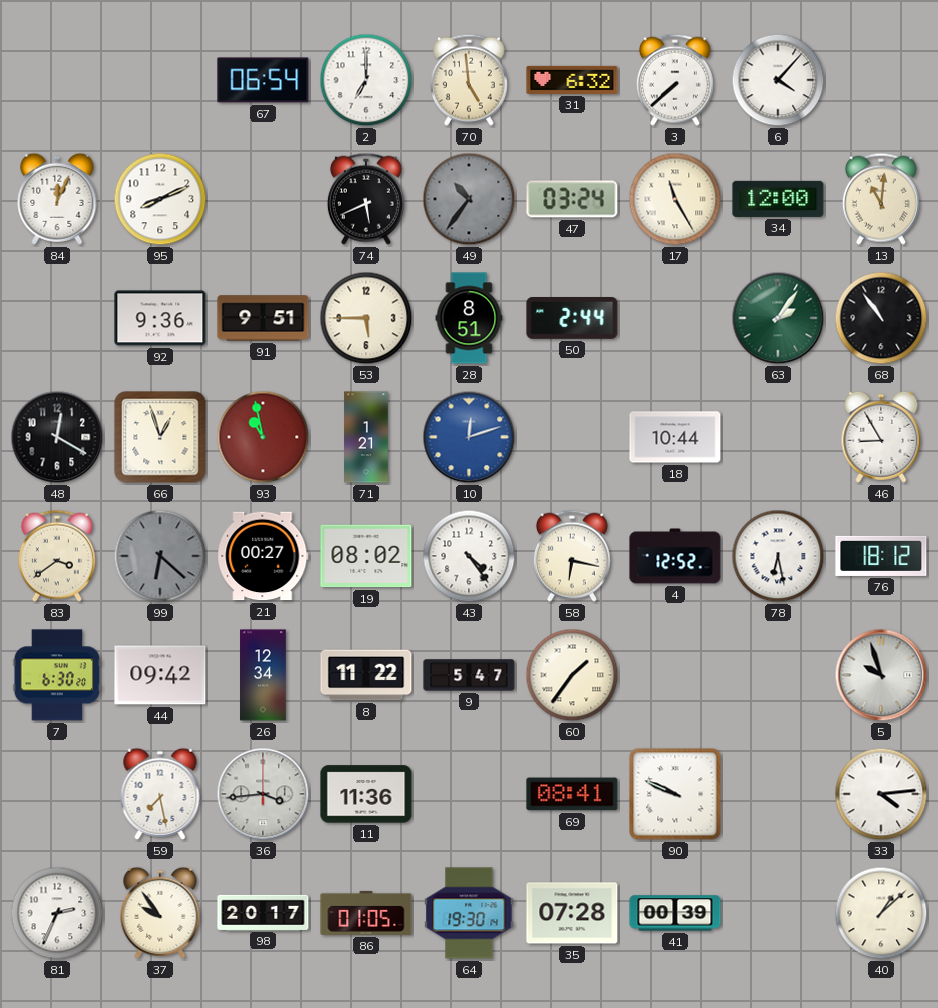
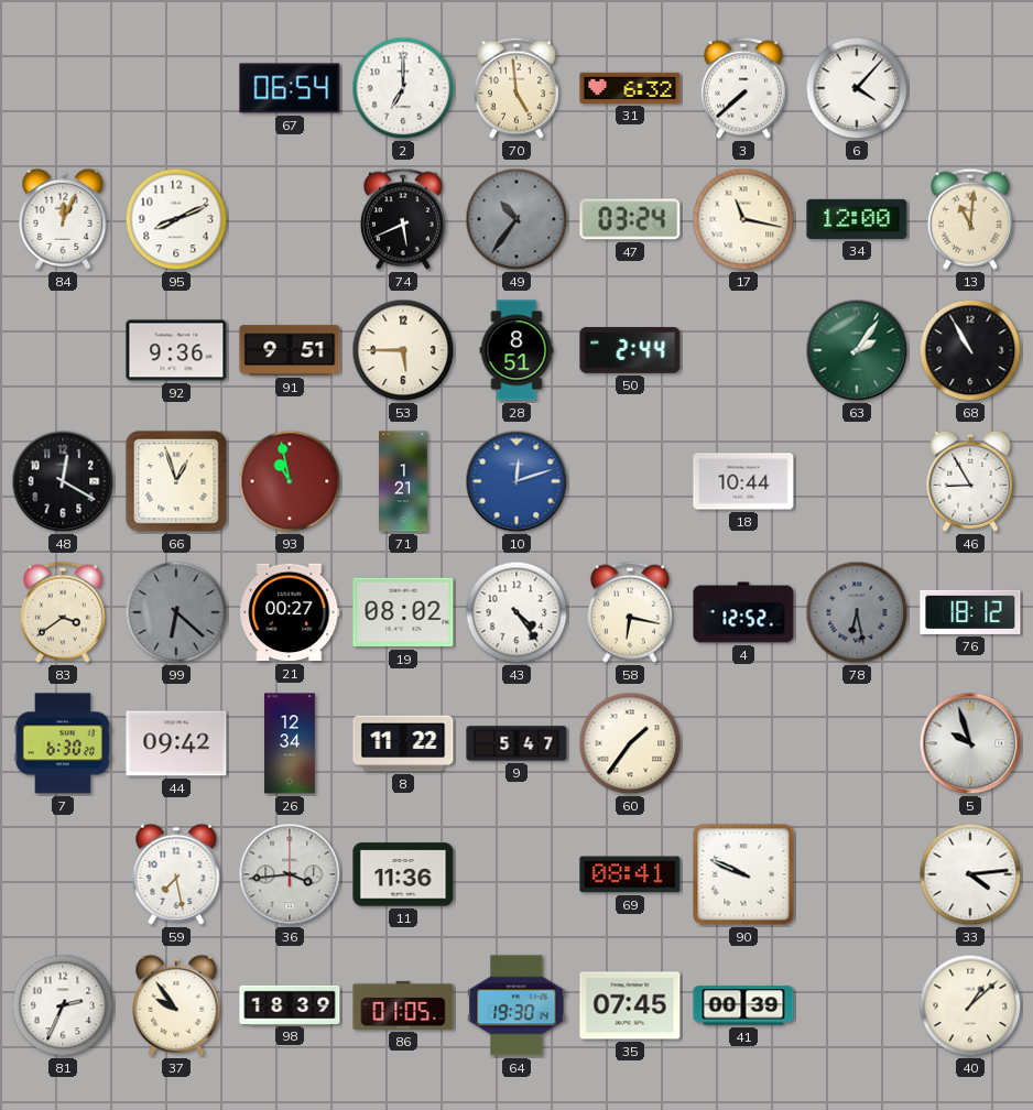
17: 11:25 -> 11:17 (743, 219)
68: 10:54 -> 10:55 (970, 350)
78 dial: white -> grey (857, 612)
98: 20:17 -> 18:39 (290, 1004)
35: 07:28 -> 07:45 (630, 1005)
